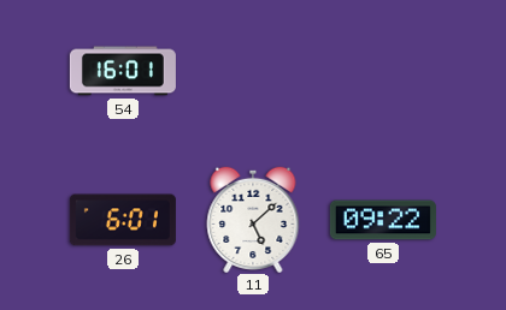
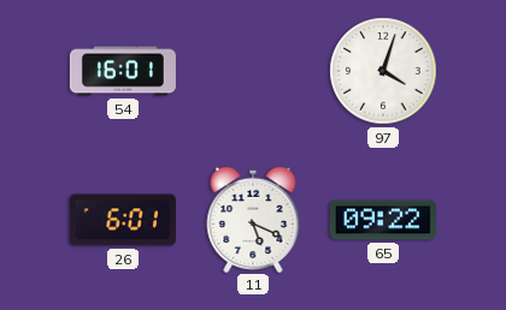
97: none -> 4:03 (383, 71)
11: 5:08 -> 5:19 (253, 219)
